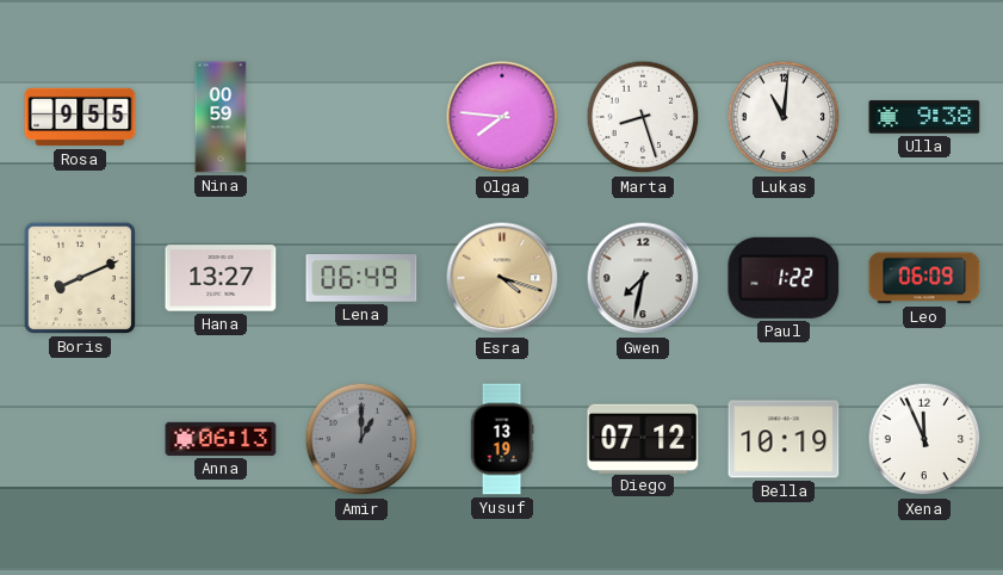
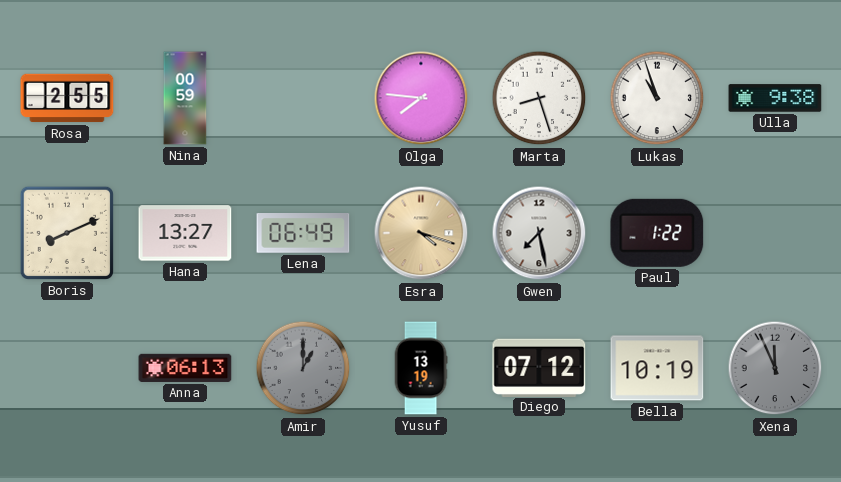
Rosa: 9:55 -> 2:55 (67, 98)
Lukas: 11:01 -> 10:57 (657, 98)
Gwen: 7:32 -> 7:28 (539, 233)
Leo: 06:09 -> none (924, 278)
Xena dial: white -> grey (775, 368)
